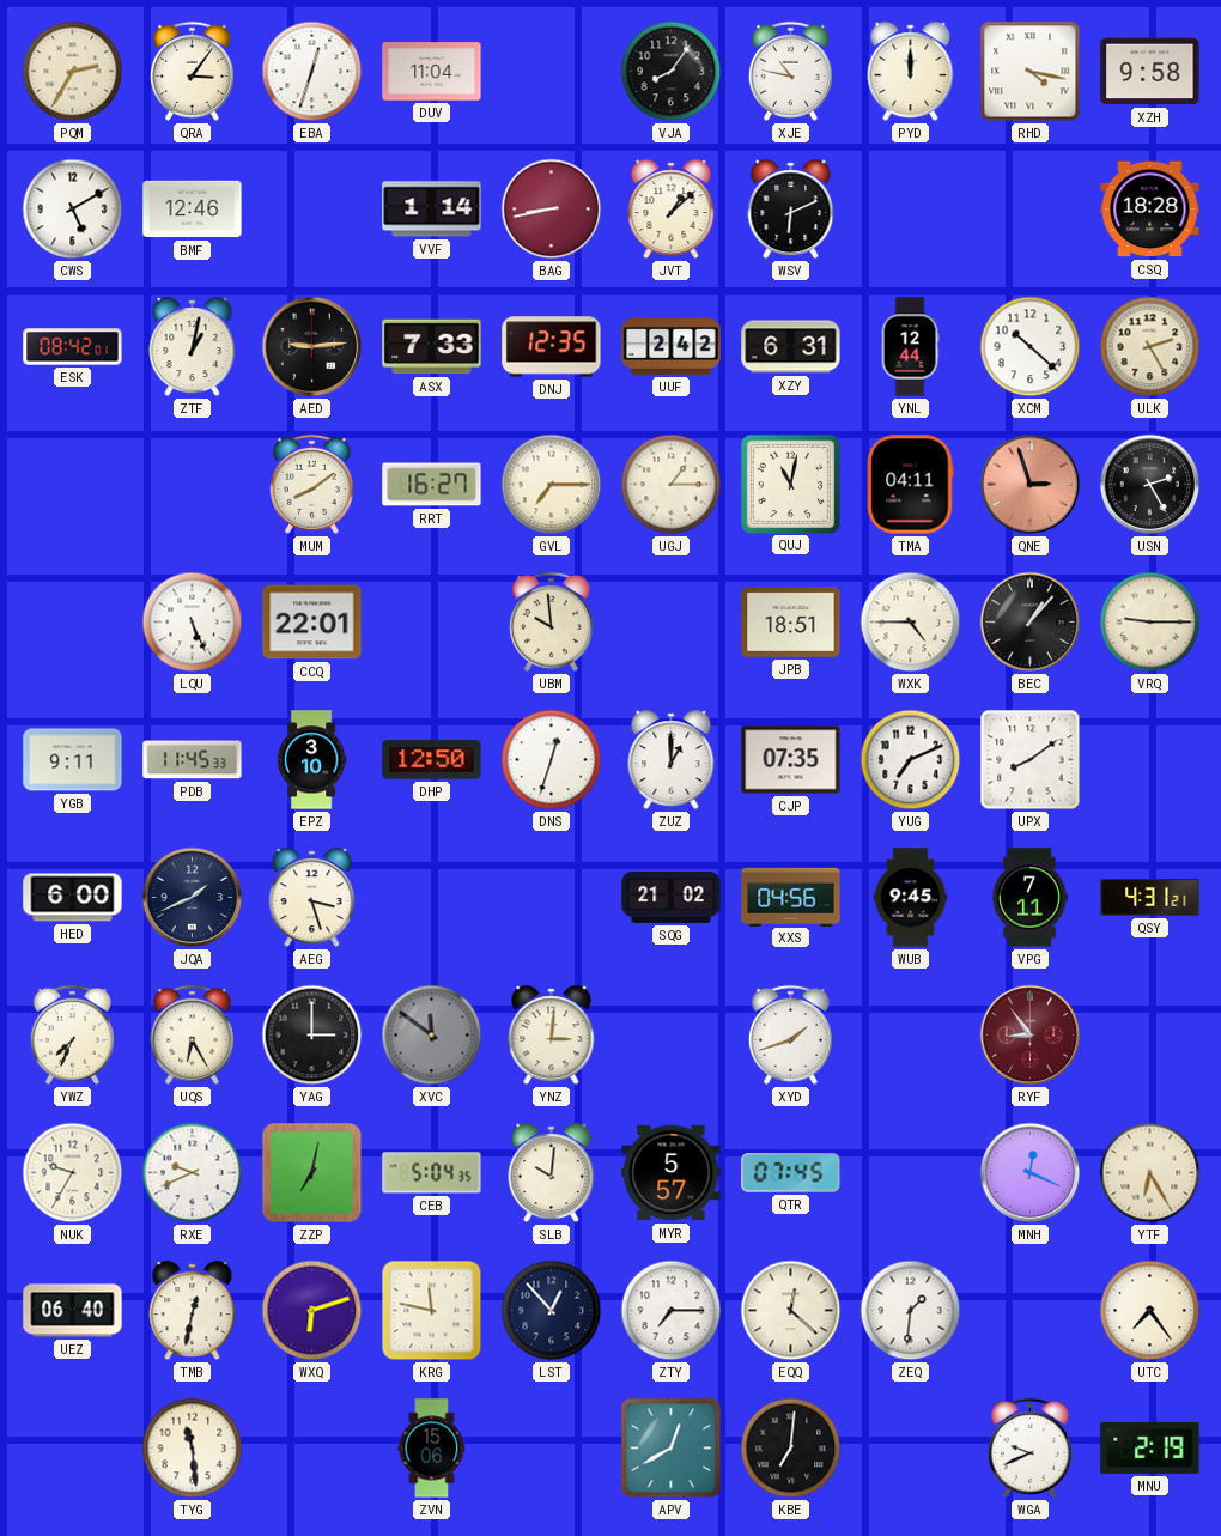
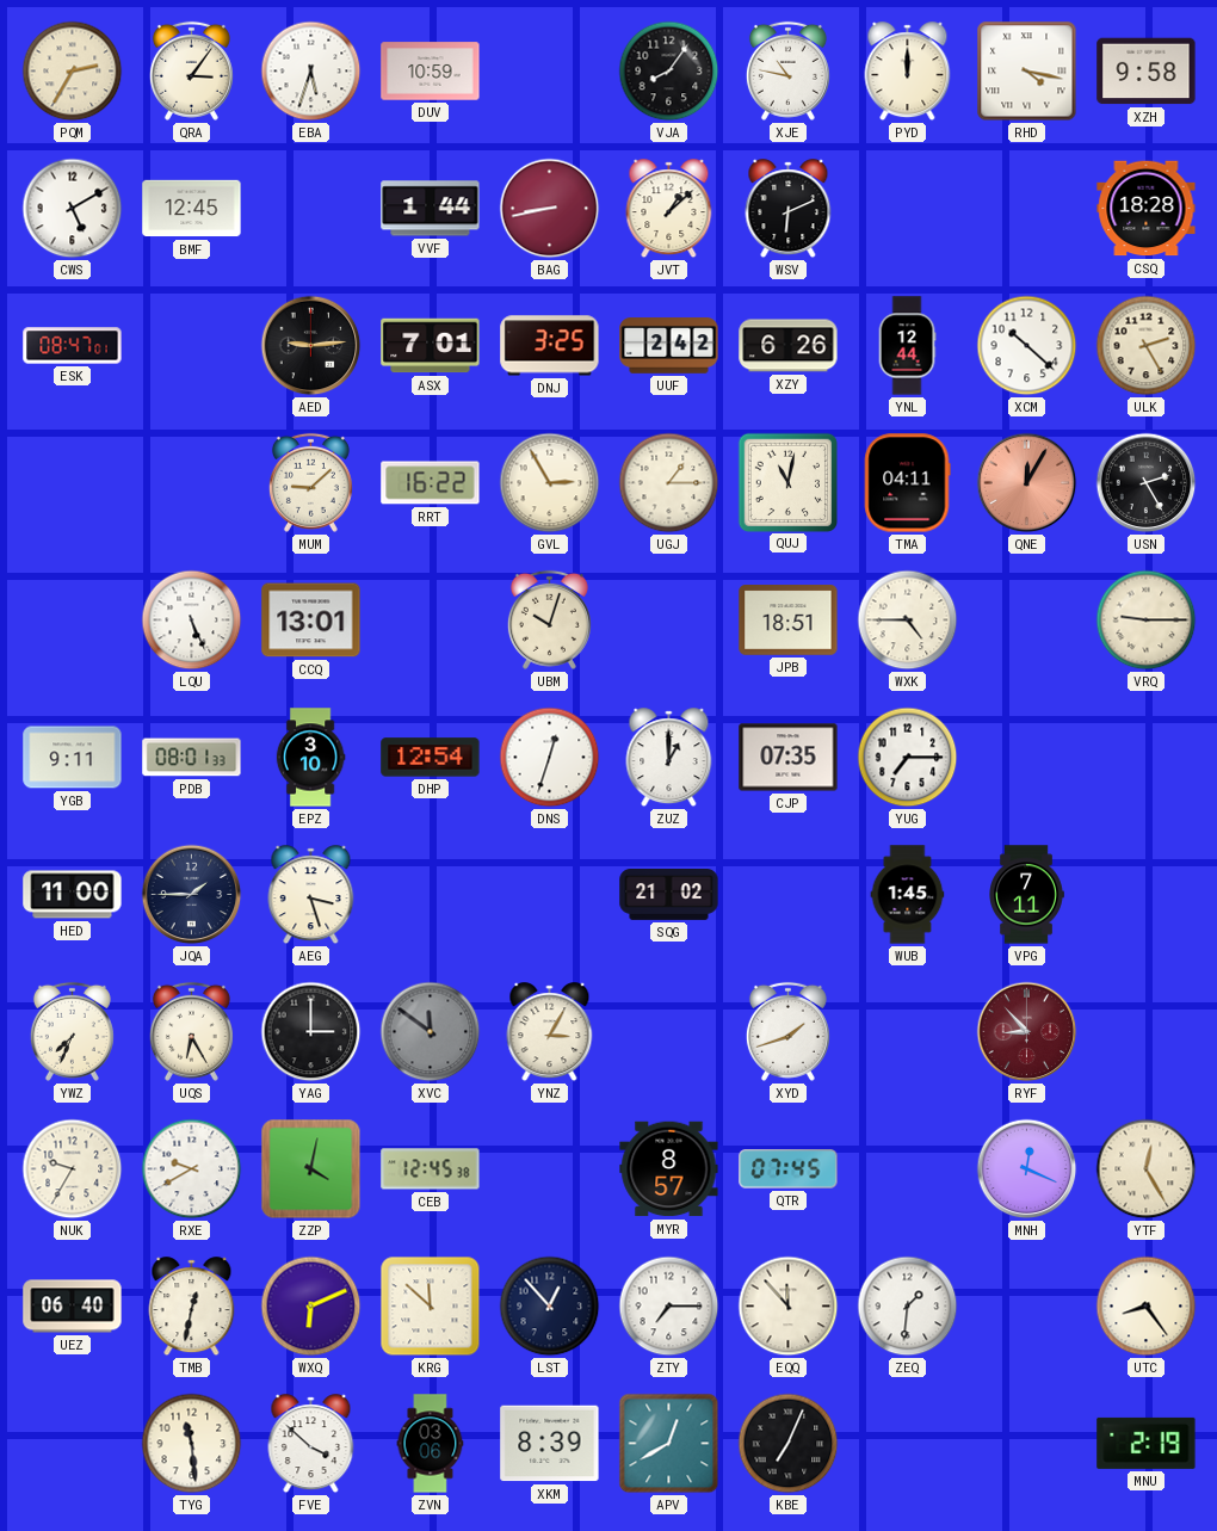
EBA: 12:33 -> 5:33 (311, 72)
DUV: 11:04 -> 10:59 (431, 72)
BMF: 12:46 -> 12:45 (192, 209)
VVF: 1:14 -> 1:44 (431, 209)
ESK: 08:42 -> 08:47 (73, 346)
ZTF: 1:02 -> none (193, 347)
ASX: 7:33 -> 7:01 (431, 346)
DNJ: 12:35 -> 3:25 (550, 346)
XZY: 6:31 -> 6:26 (789, 346)
MUM: 8:09 -> 9:08 (310, 482)
RRT: 16:27 -> 16:22 (431, 483)
GVL: 7:15 -> 2:55 (550, 483)
QNE: 2:57 -> 12:05 (1027, 483)
CCQ: 22:01 -> 13:01 (311, 621)
UBM: 9:59 -> 10:03 (549, 619)
BEC: 1:07 -> none (1031, 623)
PDB: 11:45 -> 08:01 (192, 758)
DHP: 12:50 -> 12:54 (431, 758)
YUG: 7:11 -> 7:15 (908, 758)
UPX: 8:09 -> none (1031, 760)
HED: 6:00 -> 11:00 (73, 895)
JQA: 1:41 -> 1:45 (192, 895)
XXS: 04:56 -> none (791, 897)
WUB: 9:45 -> 1:45 (908, 895)
QSY: 4:31 -> none (1150, 898)
YNZ: 3:01 -> 3:05 (550, 1032)
RYF: 8:54 -> 8:53 (1027, 1032)
RXE: 9:41 -> 9:40 (192, 1169)
ZZP: 7:02 -> 4:02 (311, 1169)
CEB: 5:04 -> 12:45 (431, 1169)
SLB: 10:01 -> none (552, 1173)
MYR: 5:57 -> 8:57 (669, 1169)
YTF: 6:25 -> 12:25 (1147, 1169)
WXQ: 6:12 -> 6:11 (311, 1307)
KRG: 11:47 -> 11:52 (431, 1307)
EQQ: 12:22 -> 11:53 (789, 1307)
UTC: 7:24 -> 8:24 (1147, 1307)
FVE: none -> 3:52 (311, 1444)
ZVN: 15:06 -> 03:06 (431, 1444)
XKM: none -> 8:39 (550, 1444)
KBE: 7:01 -> 7:04 (789, 1444)
WGA: 9:41 -> none (1029, 1447)
